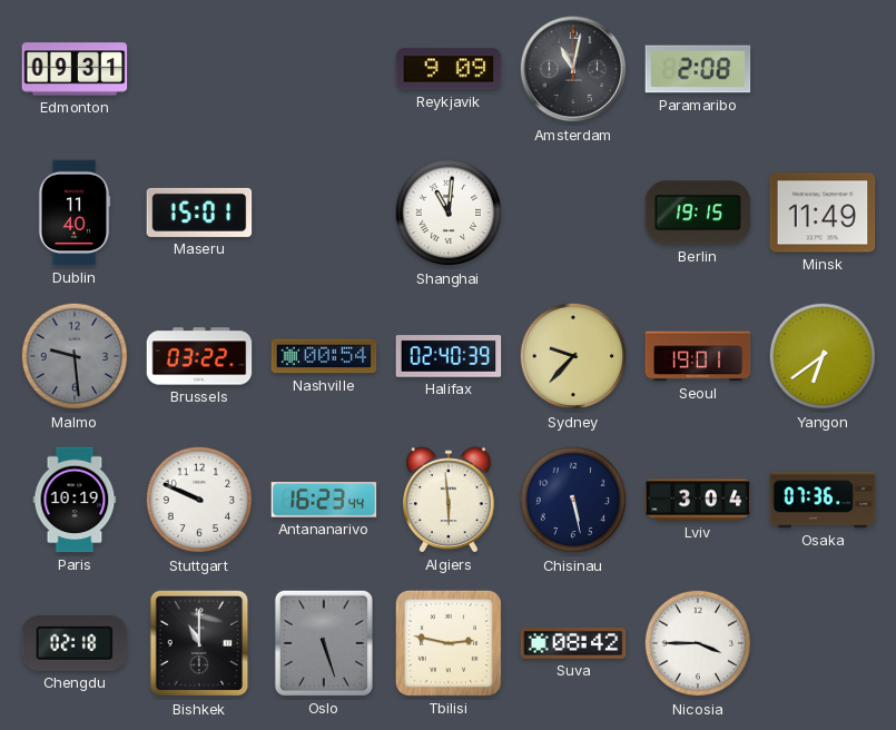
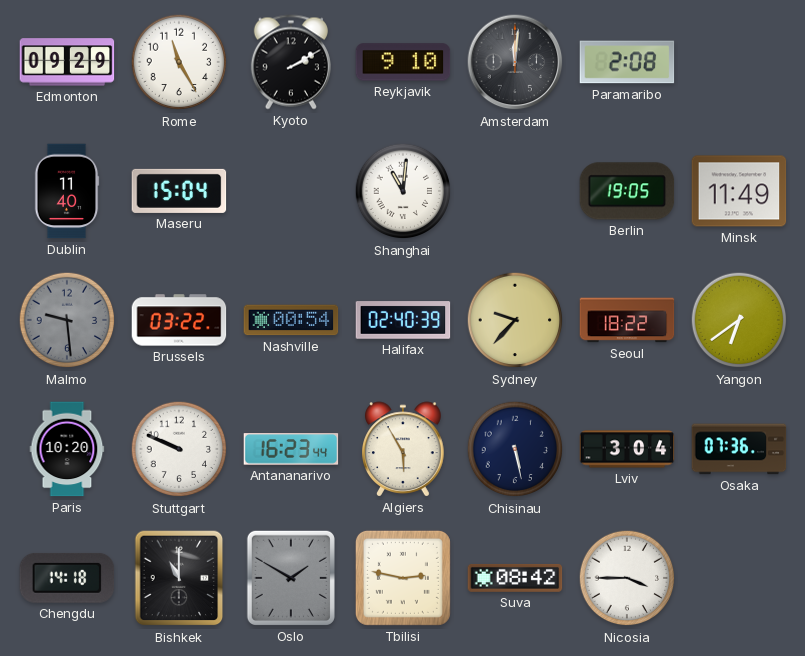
Edmonton: 09:31 -> 09:29 (67, 62)
Rome: none -> 11:25 (179, 62)
Kyoto: none -> 2:10 (291, 62)
Reykjavik: 9:09 -> 9:10 (403, 62)
Amsterdam: 11:02 -> 12:01 (515, 62)
Maseru: 15:01 -> 15:04 (179, 191)
Berlin: 19:15 -> 19:05 (627, 191)
Seoul: 19:01 -> 18:22 (627, 320)
Paris: 10:19 -> 10:20 (67, 449)
Algiers: 5:59 -> 5:55 (404, 449)
Chengdu: 02:18 -> 14:18 (67, 578)
Oslo: 5:27 -> 1:50 (291, 578)
